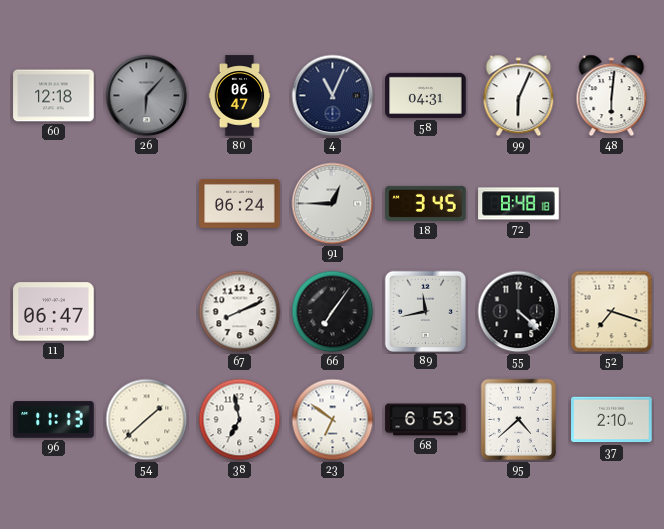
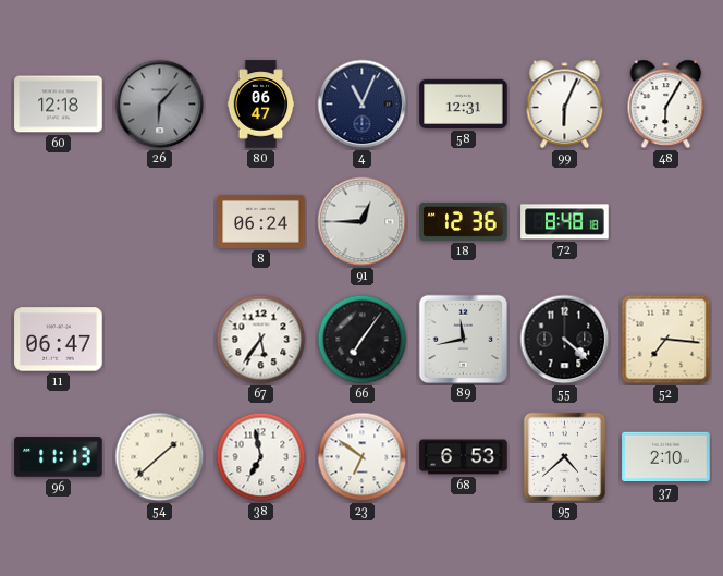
58: 04:31 -> 12:31 (464, 103)
48: 6:01 -> 6:05 (666, 105)
18: 3:45 -> 12:36 (464, 221)
67: 8:11 -> 5:36 (261, 340)
52: 7:18 -> 7:16 (666, 340)
